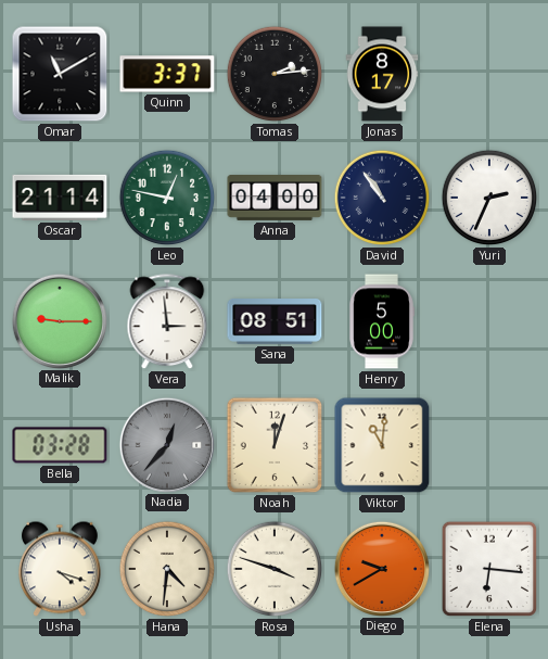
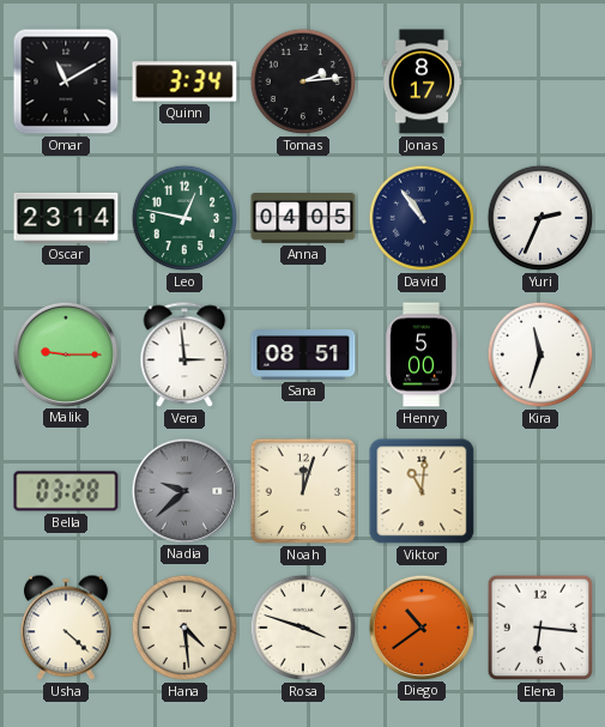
Quinn: 3:37 -> 3:34 (184, 81)
Oscar: 21:14 -> 23:14 (66, 218)
Anna: 04:00 -> 04:05 (303, 219)
Kira: none -> 11:33 (540, 355)
Nadia: 12:37 -> 9:38 (183, 490)
Usha: 4:18 -> 4:22 (66, 628)
Hana: 4:31 -> 4:29 (184, 628)
Diego: 9:40 -> 10:39 (421, 626)
